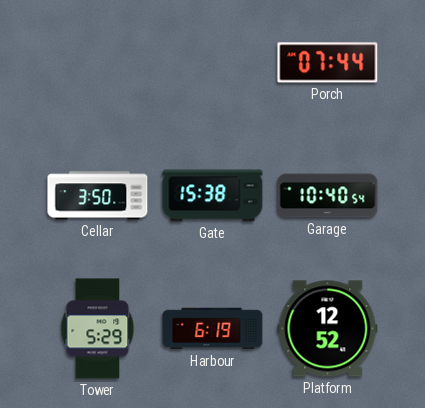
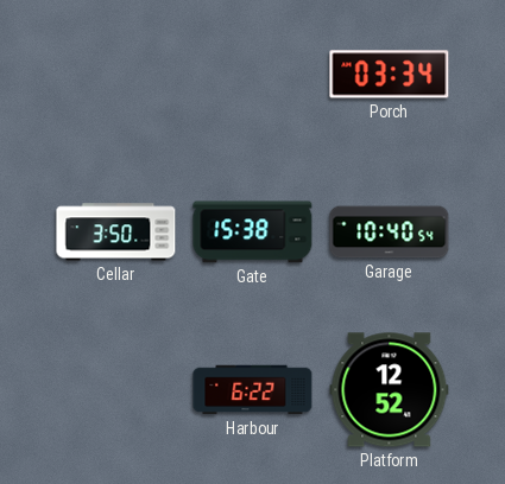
Porch: 07:44 -> 03:34 (390, 75)
Tower: 5:29 -> none (98, 329)
Harbour: 6:19 -> 6:22 (253, 390)
